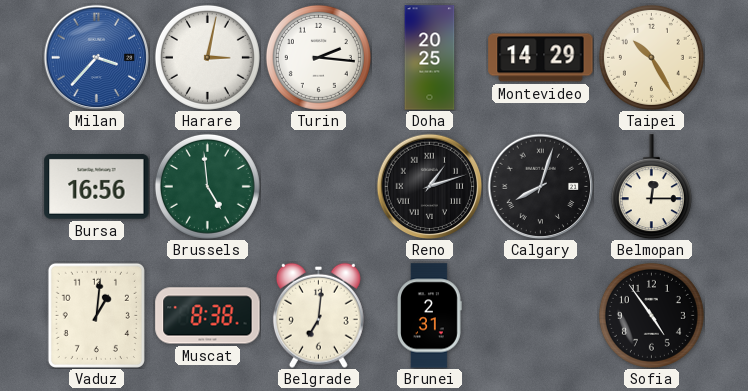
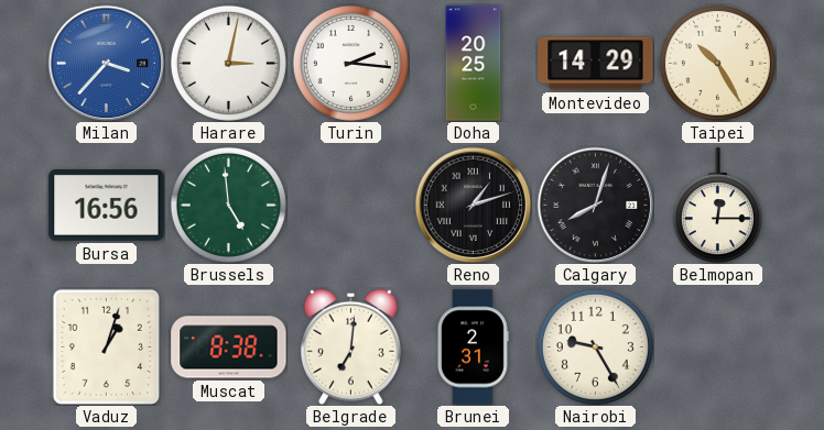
Vaduz: 1:01 -> 1:03 (106, 346)
Nairobi: none -> 9:25 (595, 346)
Sofia: 4:54 -> none (651, 315)
